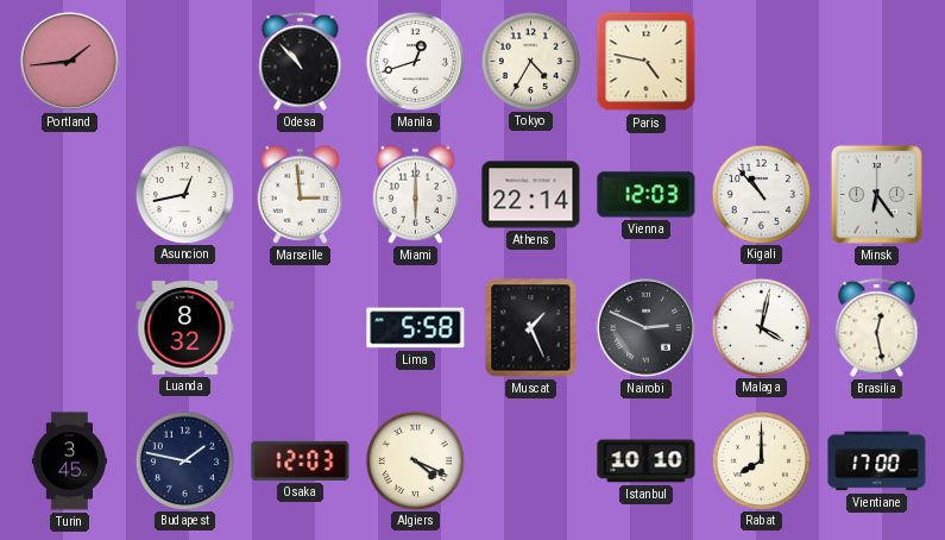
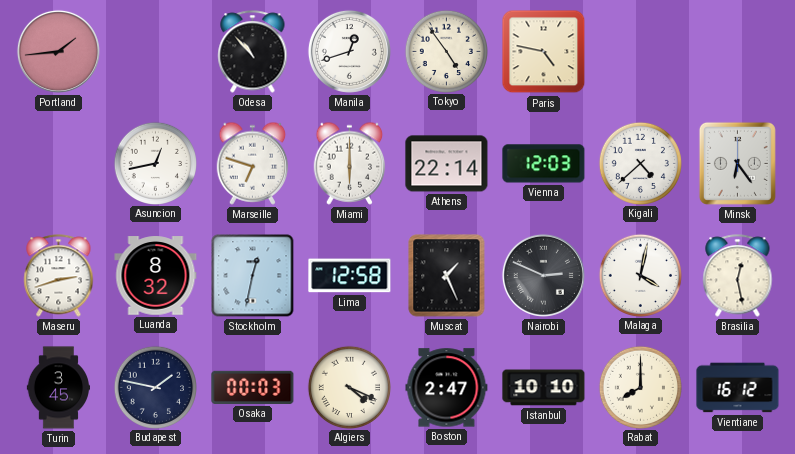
Tokyo: 4:35 -> 4:54 (446, 51)
Marseille: 2:59 -> 6:48 (253, 163)
Kigali: 10:53 -> 4:38 (640, 163)
Maseru: none -> 2:42 (59, 276)
Stockholm: none -> 12:32 (253, 276)
Lima: 5:58 -> 12:58 (350, 276)
Osaka: 12:03 -> 00:03 (253, 387)
Boston: none -> 2:47 (447, 388)
Vientiane: 17:00 -> 16:12 (738, 388)
